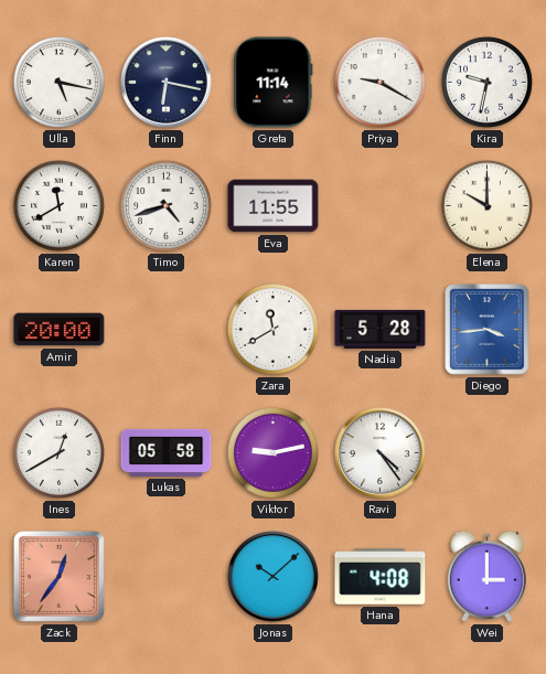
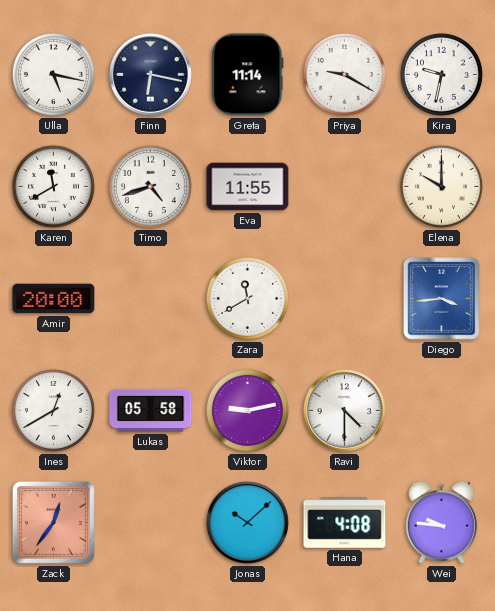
Nadia: 5:28 -> none (381, 329)
Ravi: 4:24 -> 4:30 (345, 411)
Wei: 3:00 -> 9:46 (441, 522)
